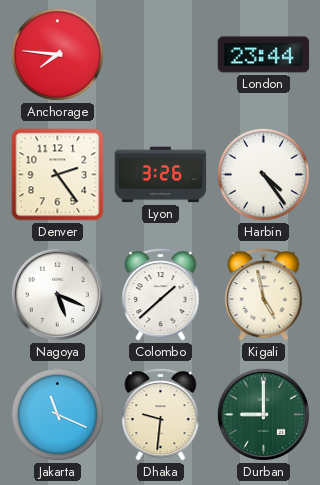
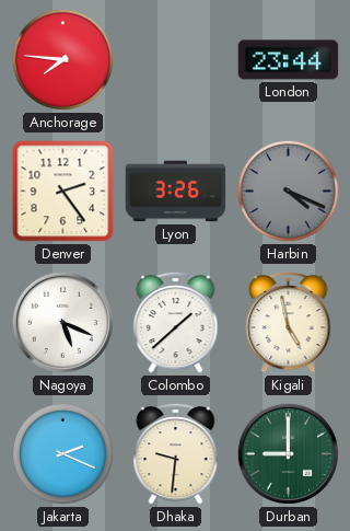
Harbin: 4:24 -> 4:19 (288, 191)
Harbin dial: white -> grey (288, 191)
Jakarta: 11:19 -> 2:19 (62, 453)
